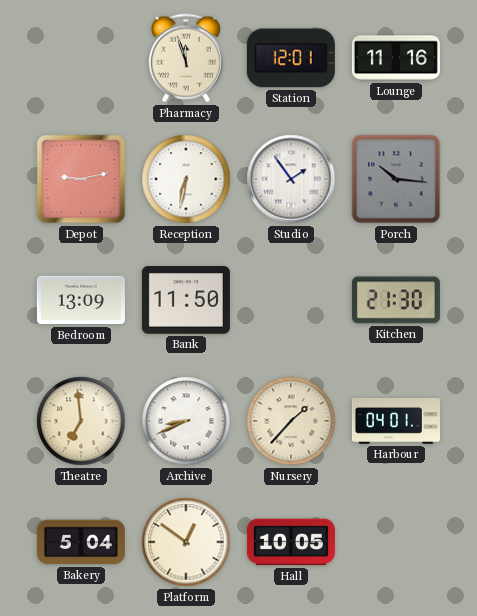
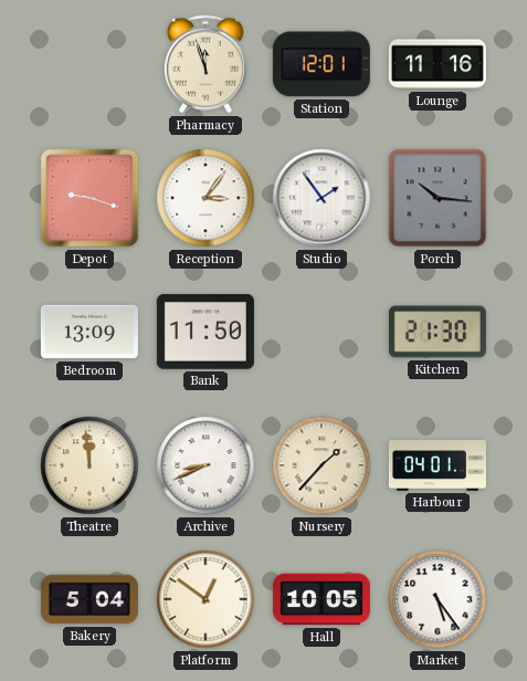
Depot: 9:13 -> 9:18 (89, 198)
Reception: 6:32 -> 3:06 (205, 198)
Theatre: 6:59 -> 11:59 (89, 465)
Market: none -> 5:24 (438, 599)
